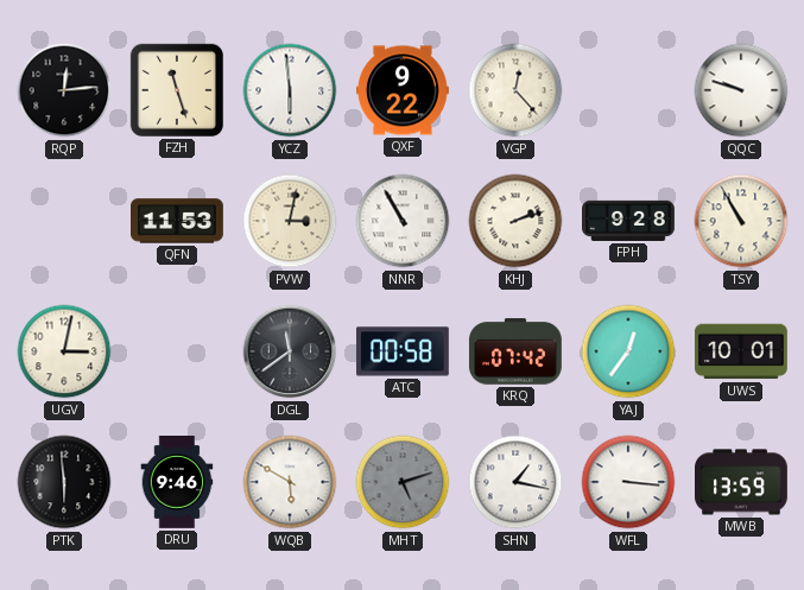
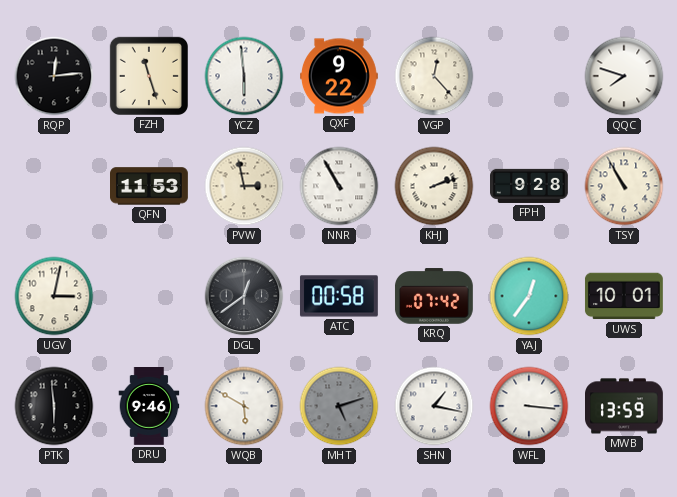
QQC: 9:48 -> 7:48 (624, 76)
PVW: 3:02 -> 2:58 (244, 186)
DGL: 11:39 -> 12:39 (244, 296)
